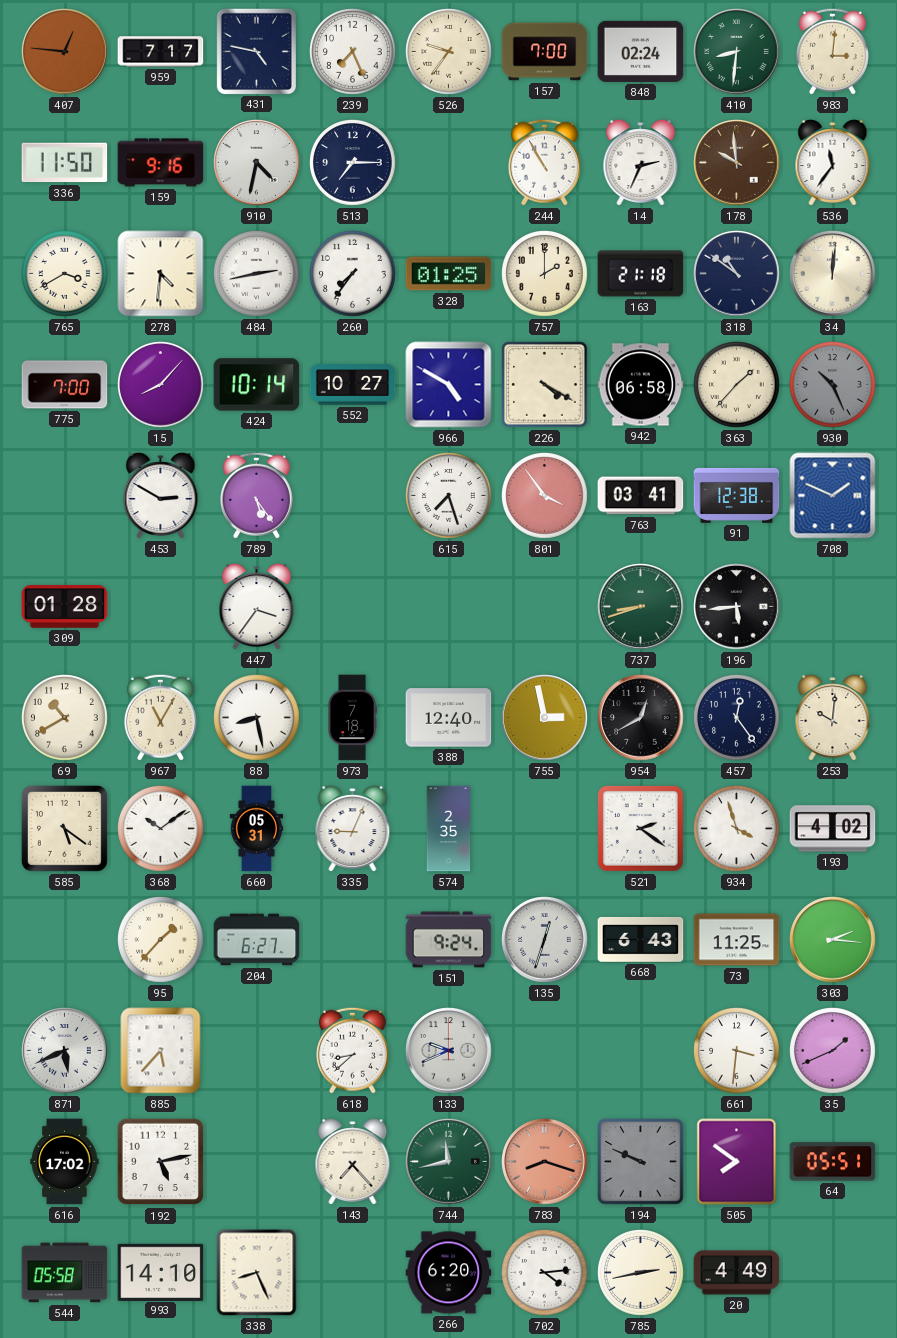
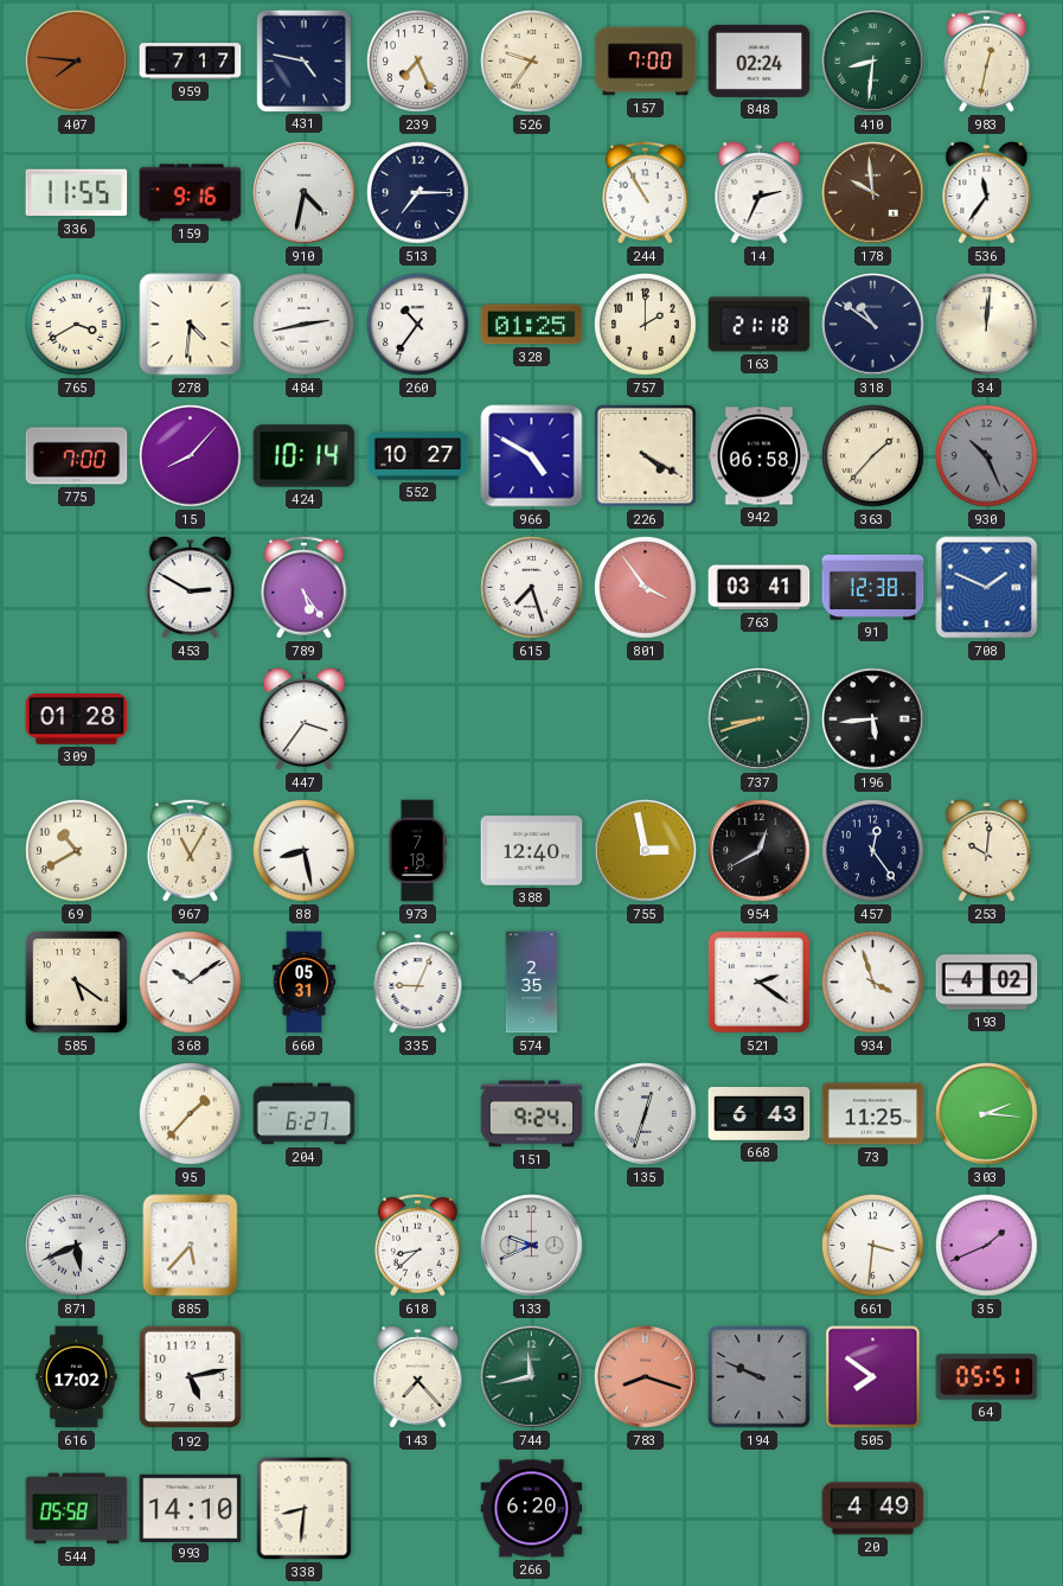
407: 12:46 -> 7:46 (77, 62)
983: 3:01 -> 12:32 (986, 60)
336: 11:50 -> 11:55 (77, 193)
260: 7:36 -> 10:36 (418, 325)
338: 8:26 -> 8:31 (305, 1509)
702: 4:14 -> none (545, 1273)
785: 2:43 -> none (641, 1273)
